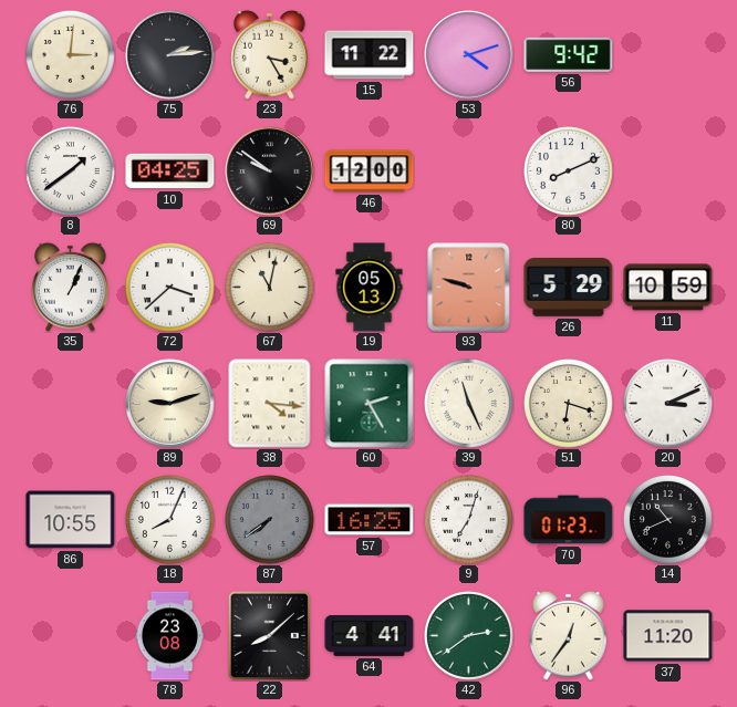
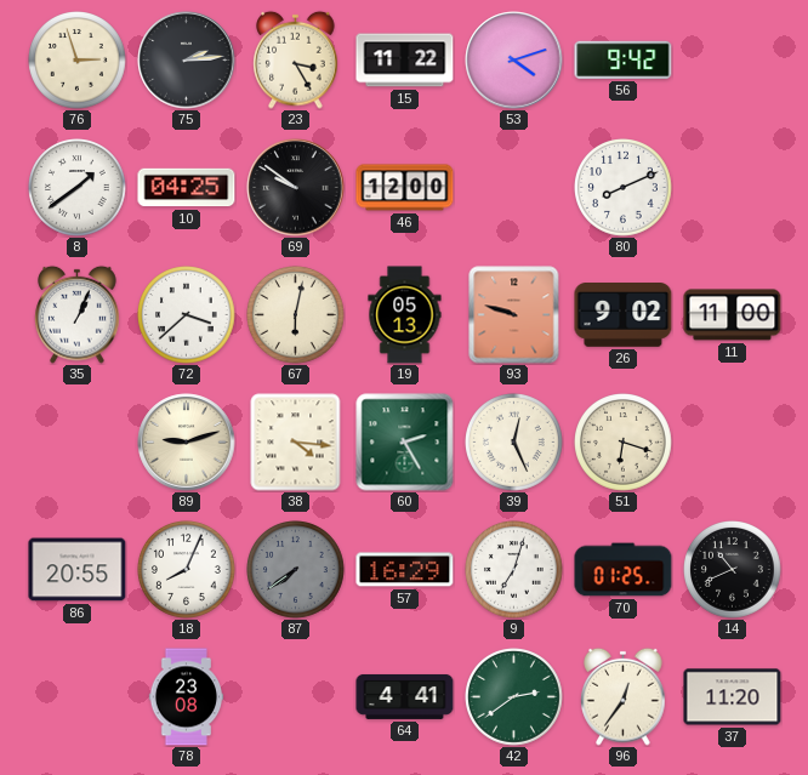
76: 3:01 -> 2:57 (78, 61)
67: 11:02 -> 6:02 (296, 315)
26: 5:29 -> 9:02 (624, 315)
11: 10:59 -> 11:00 (733, 315)
39: 11:26 -> 12:26 (514, 443)
20: 3:11 -> none (668, 404)
86: 10:55 -> 20:55 (78, 570)
57: 16:25 -> 16:29 (405, 570)
70: 01:23 -> 01:25 (624, 570)
22: 8:08 -> none (269, 635)
